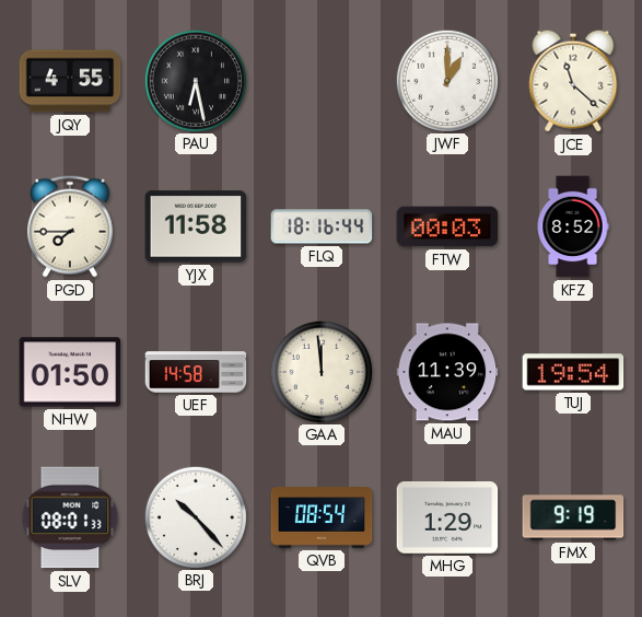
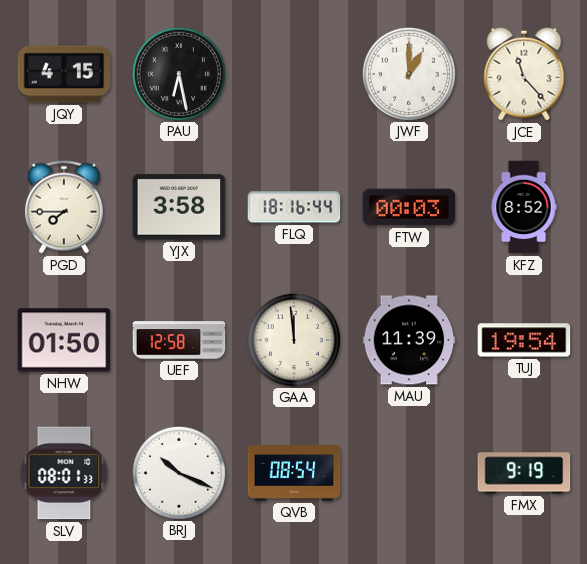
JQY: 4:55 -> 4:15 (64, 74)
JCE: 11:22 -> 11:23 (524, 74)
YJX: 11:58 -> 3:58 (179, 207)
UEF: 14:58 -> 12:58 (179, 340)
BRJ: 10:23 -> 10:19 (178, 472)
MHG: 1:29 -> none (447, 519)
